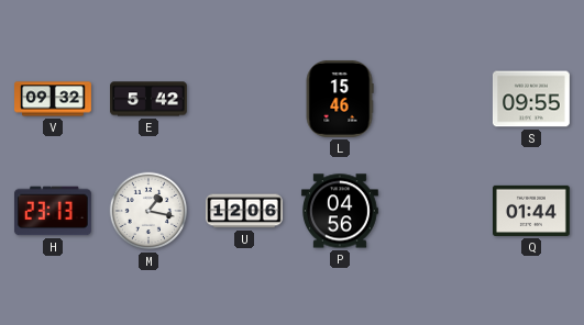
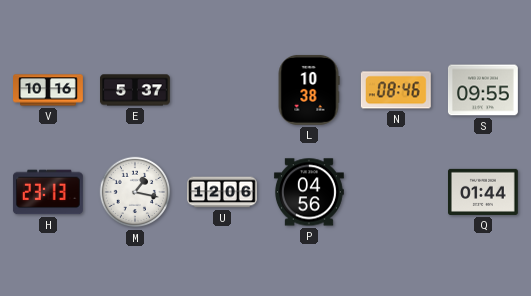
V: 09:32 -> 10:16 (49, 90)
E: 5:42 -> 5:37 (136, 90)
L: 15:46 -> 10:38 (309, 90)
N: none -> 08:46 (396, 90)
